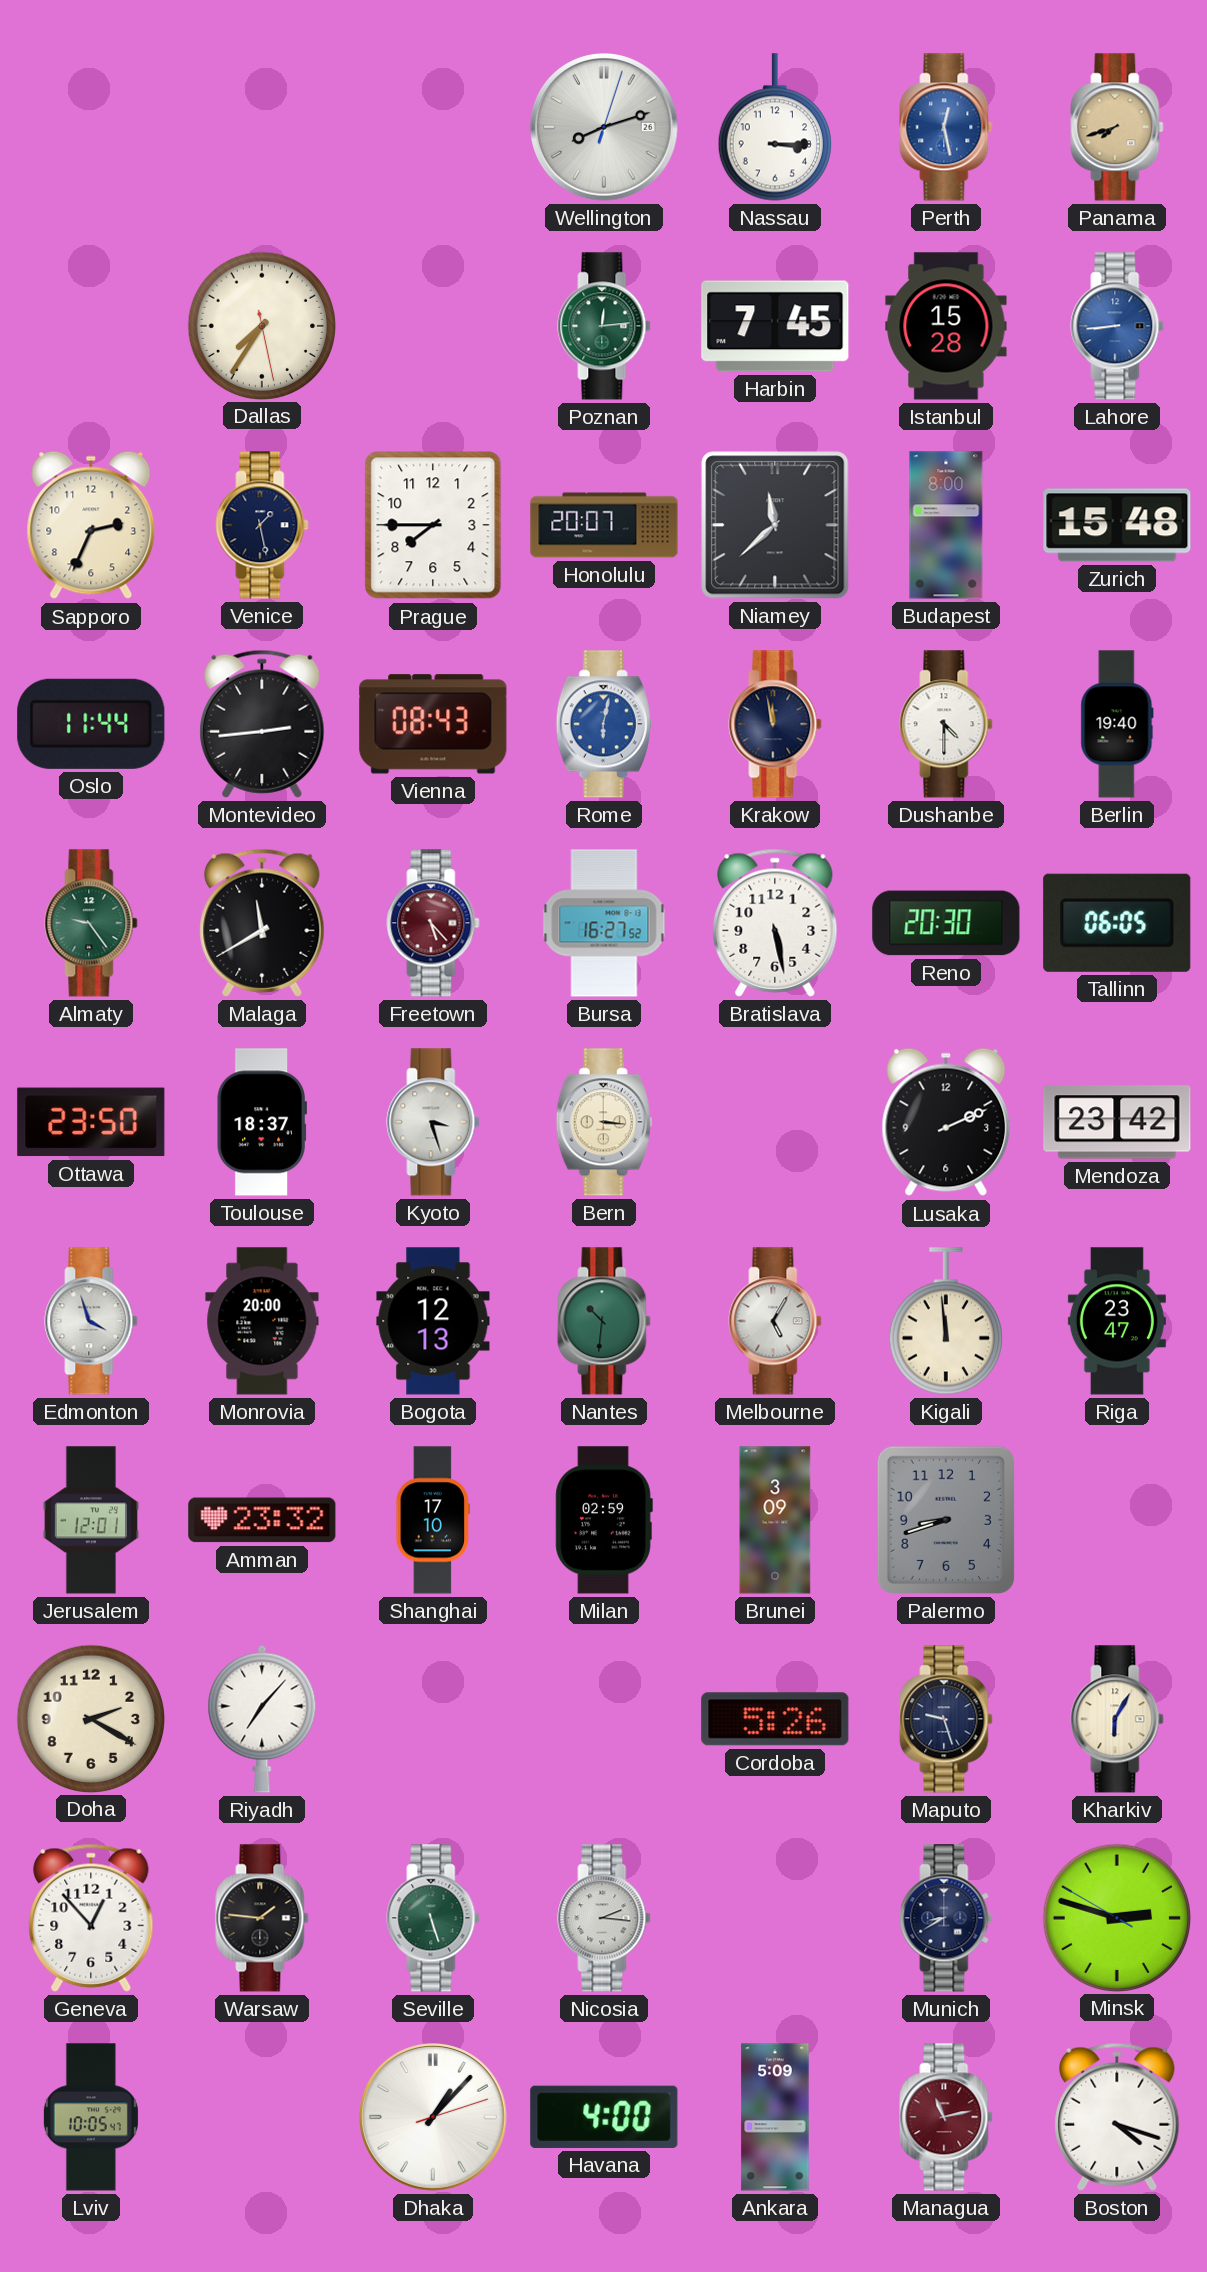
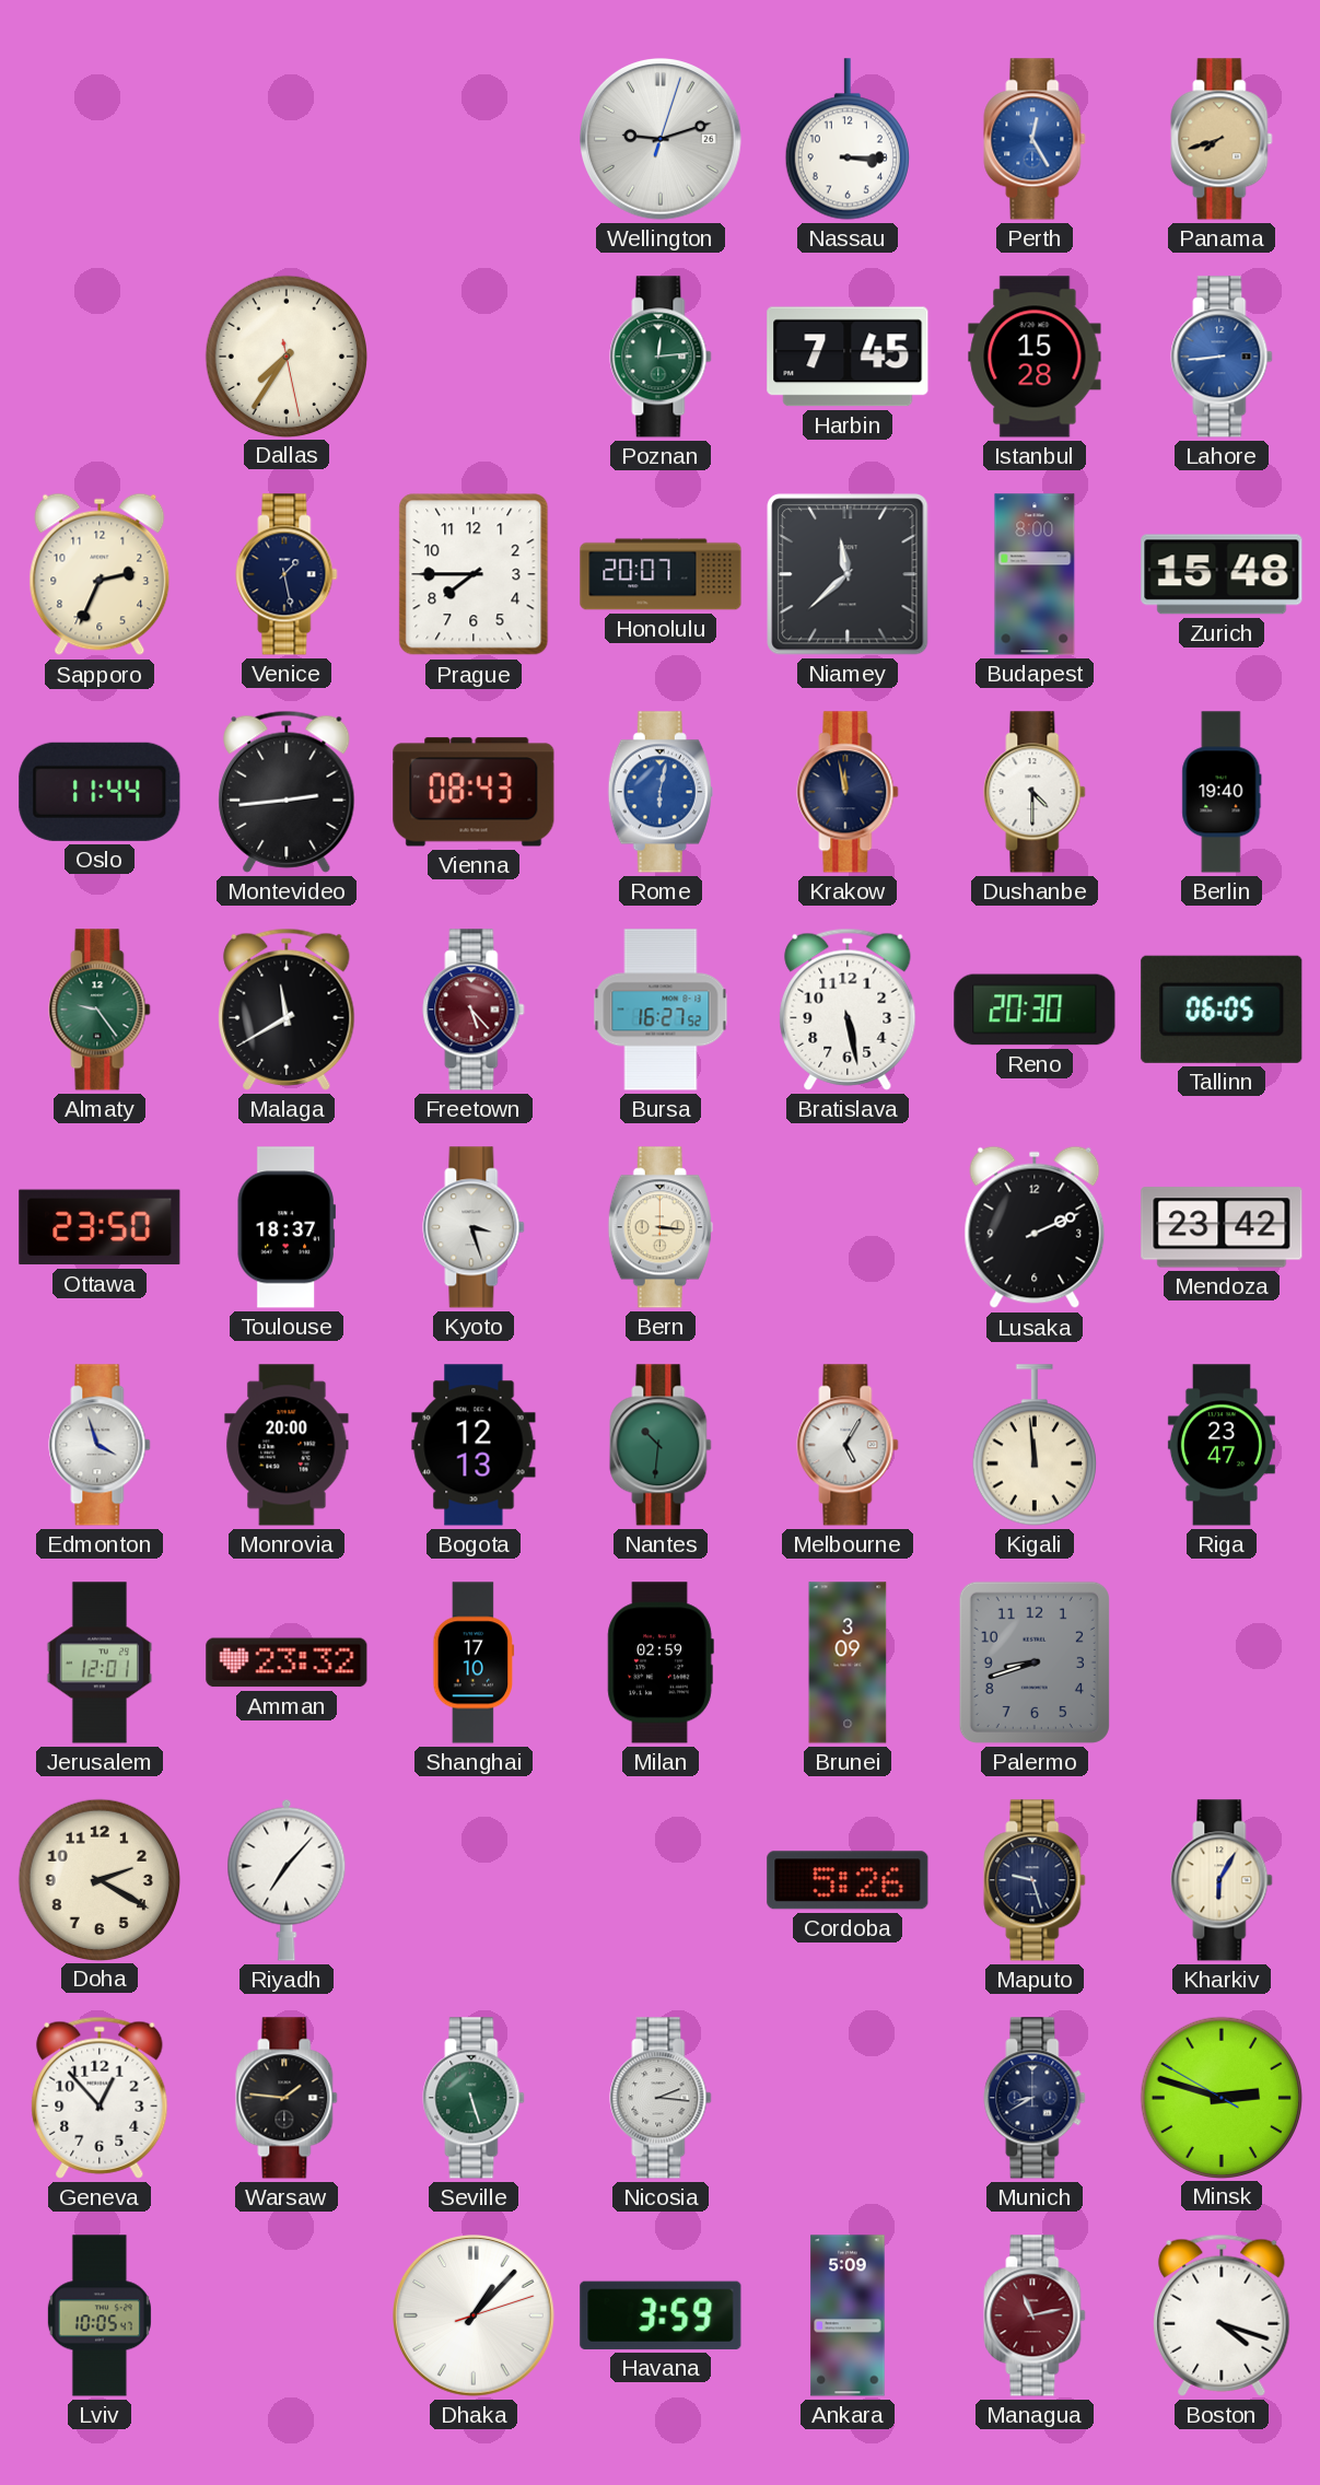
Wellington: 8:12 -> 9:12 (662, 140)
Perth: 12:28 -> 12:25 (1035, 139)
Havana: 4:00 -> 3:59 (661, 2315)
